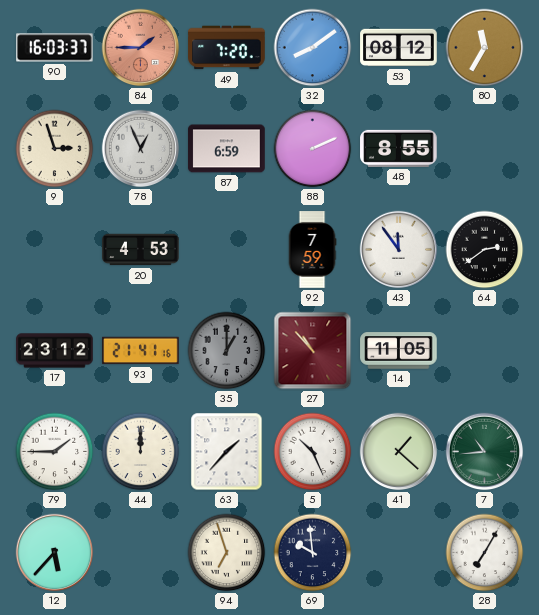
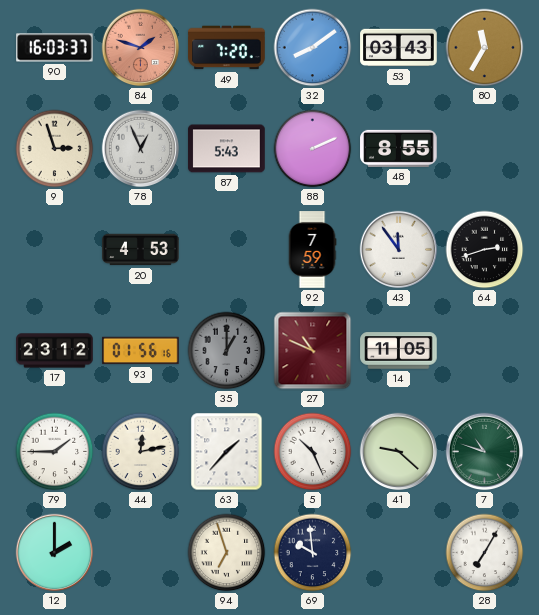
84: 1:45 -> 1:48 (141, 48)
53: 08:12 -> 03:43 (399, 48)
87: 6:59 -> 5:43 (227, 149)
64: 2:39 -> 2:42 (485, 250)
93: 21:41 -> 01:56 (141, 351)
27: 10:53 -> 10:49 (313, 351)
44: 12:00 -> 12:13 (141, 452)
41: 1:22 -> 9:22 (399, 452)
7: 10:44 -> 10:48 (485, 452)
12: 5:37 -> 2:00 (55, 553)
